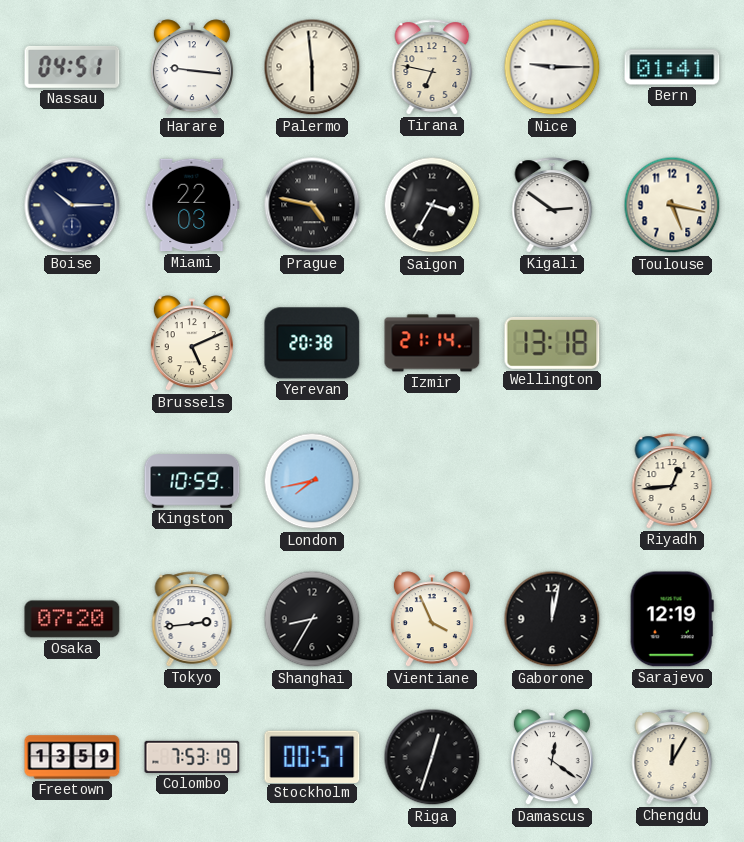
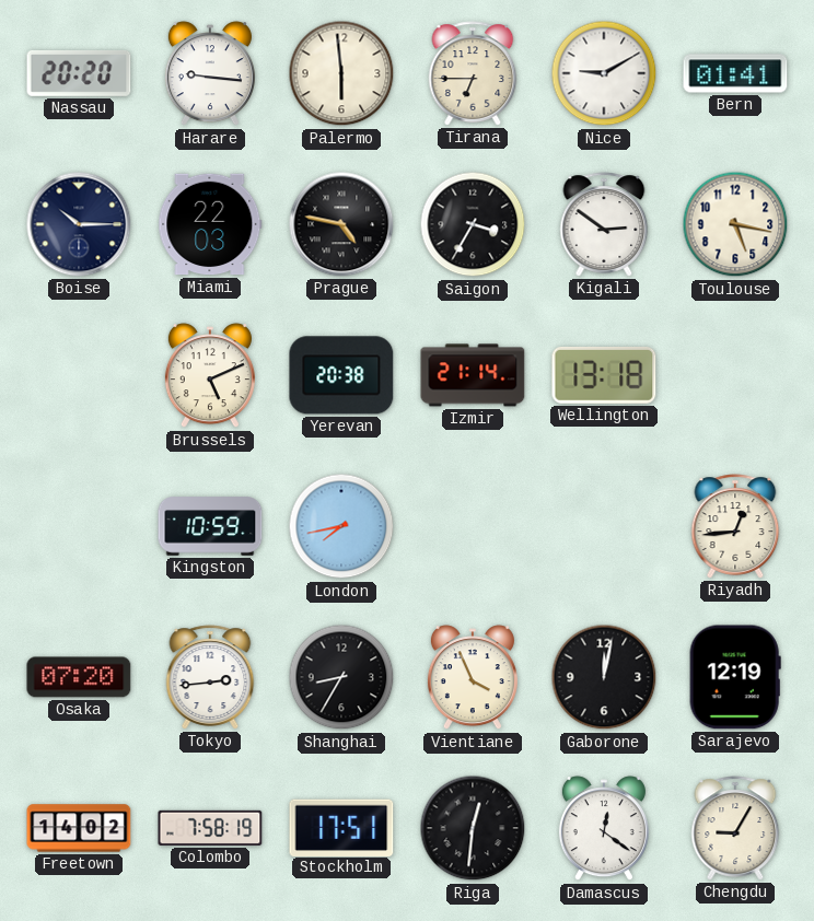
Nassau: 04:51 -> 20:20 (79, 73)
Tirana: 6:47 -> 6:45 (473, 73)
Nice: 9:15 -> 9:10 (604, 73)
Freetown: 13:59 -> 14:02 (79, 828)
Colombo: 7:53 -> 7:58 (210, 828)
Stockholm: 00:57 -> 17:51 (341, 827)
Riga: 12:33 -> 12:31 (473, 828)
Chengdu: 12:05 -> 9:05 (735, 828)
